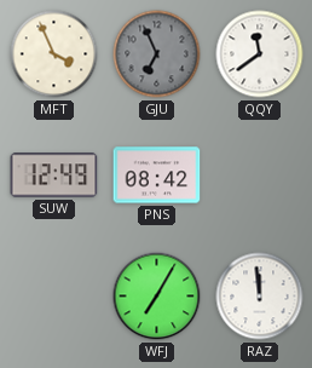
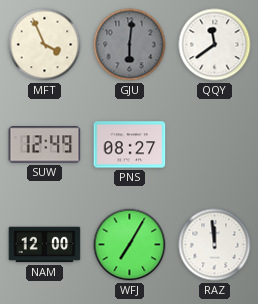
GJU: 6:56 -> 6:01 (130, 45)
PNS: 08:42 -> 08:27 (130, 145)
NAM: none -> 12:00 (45, 245)
